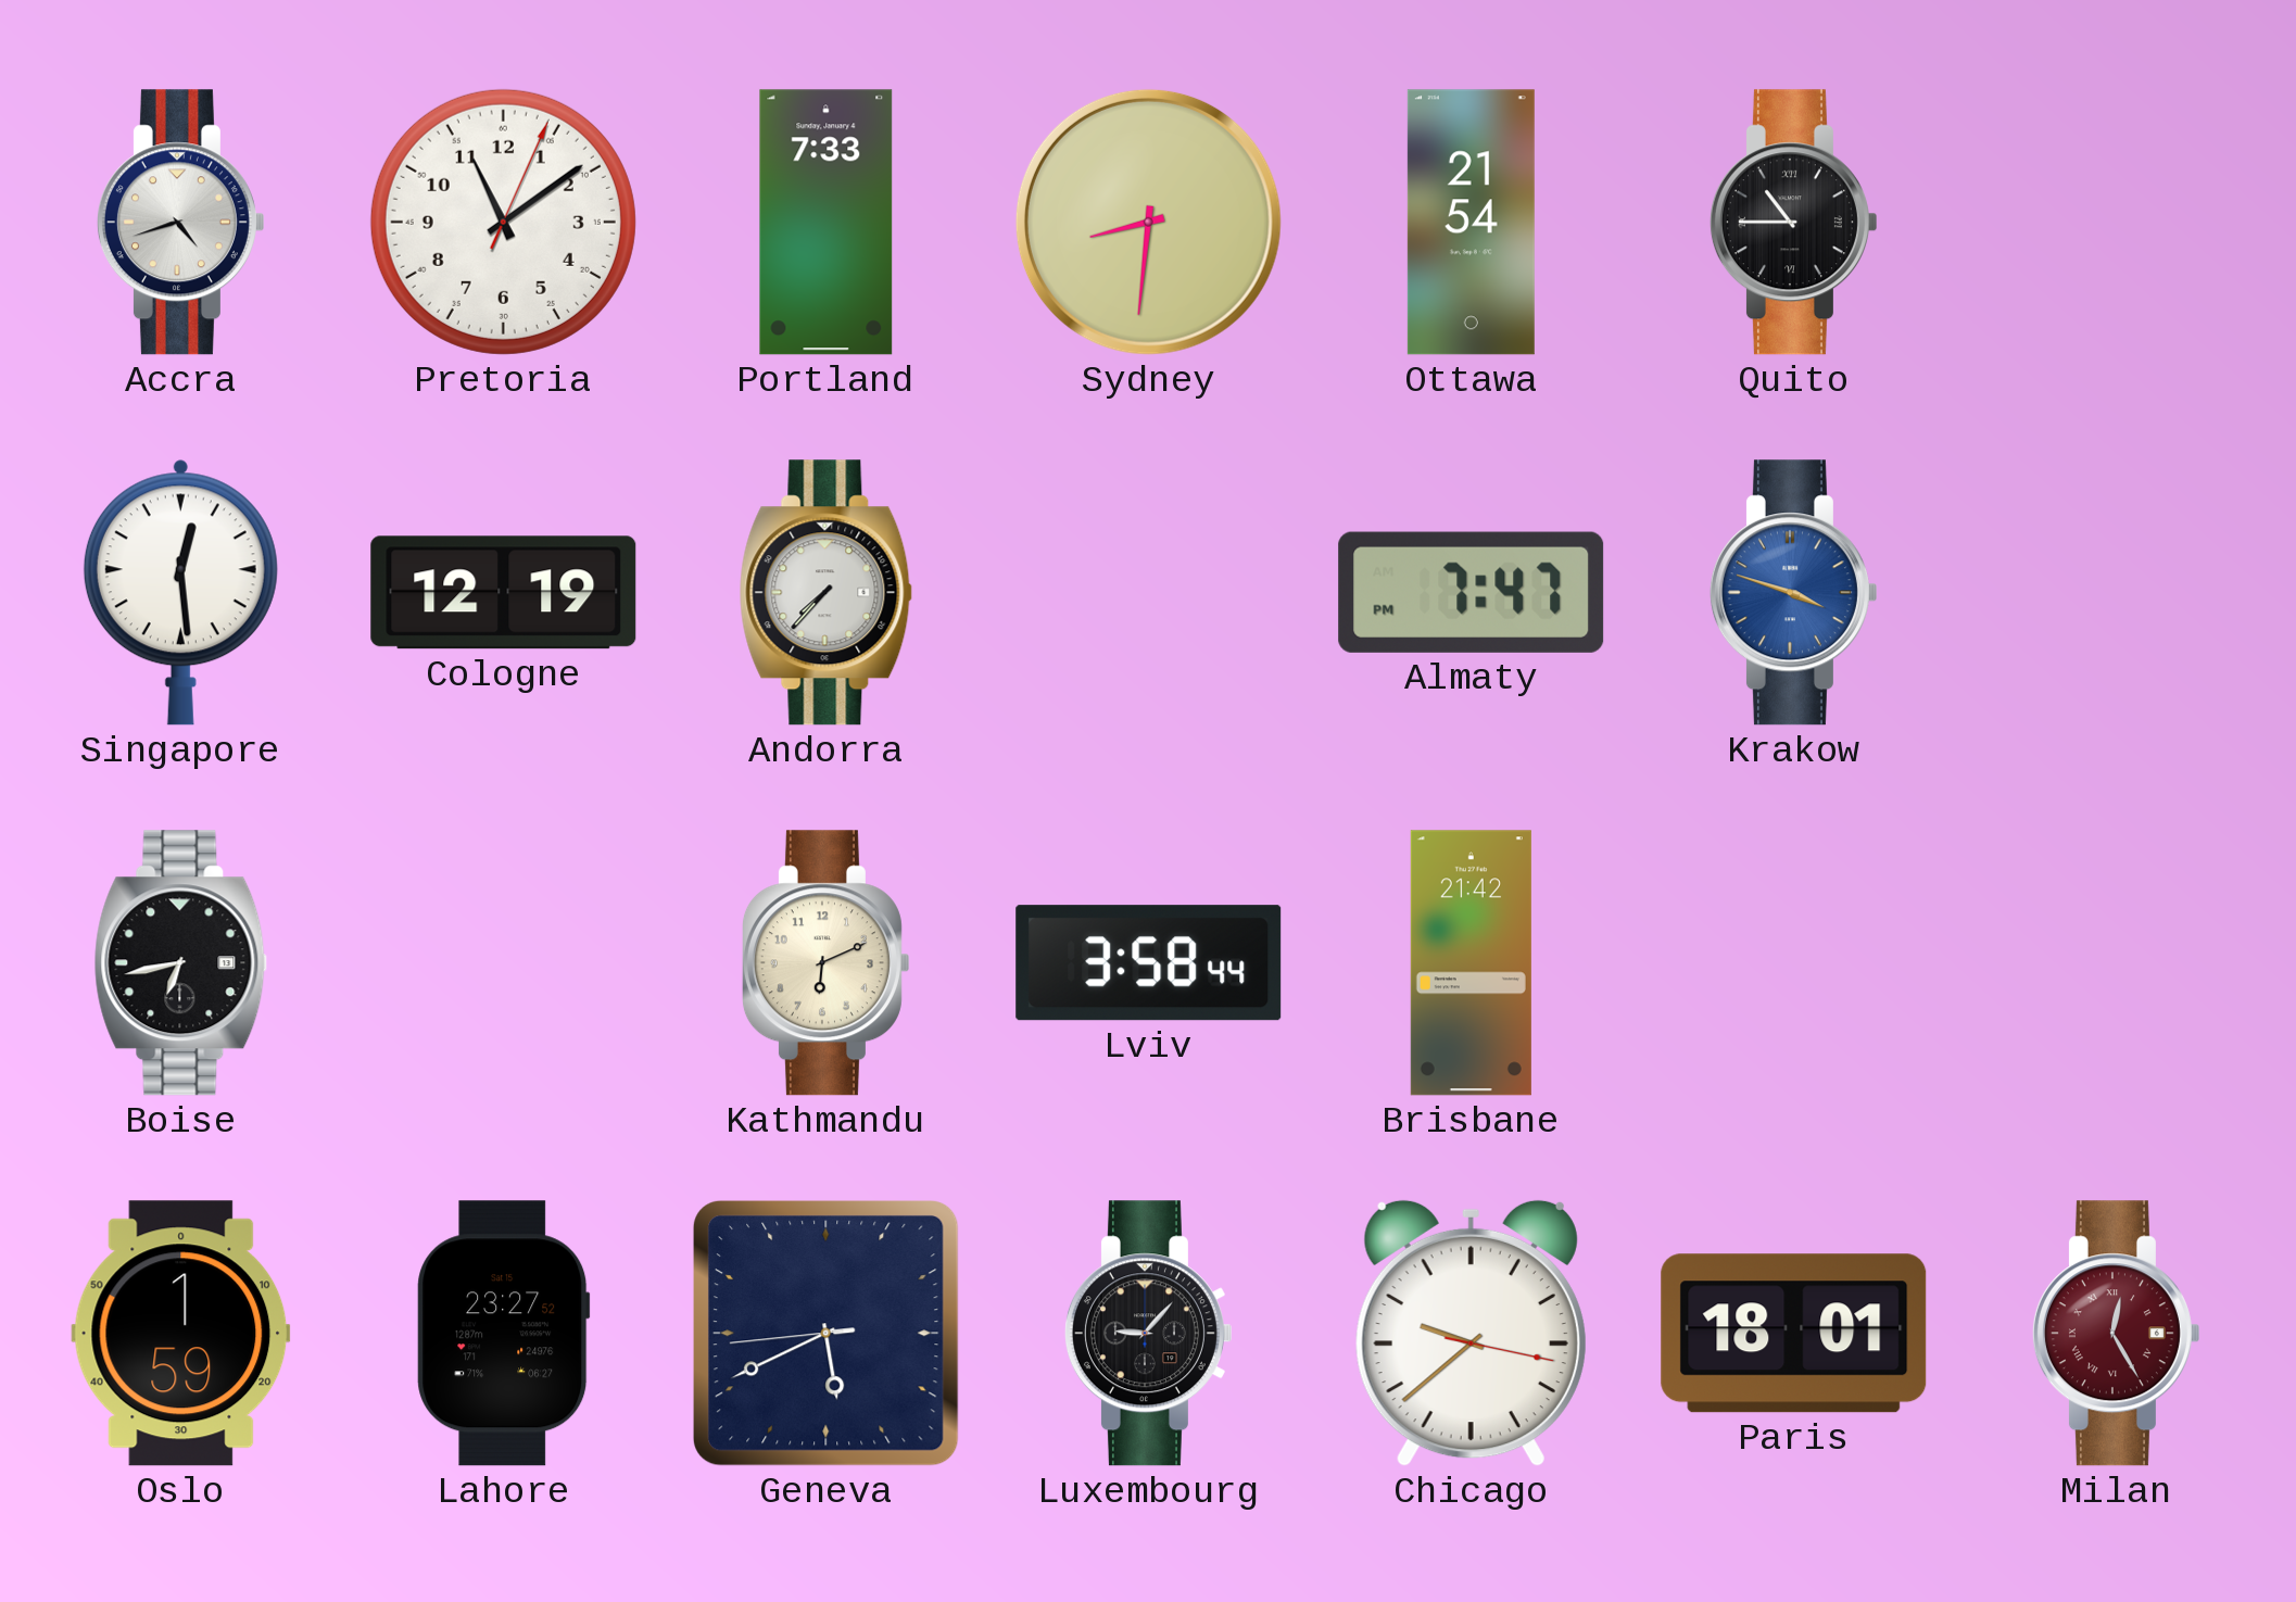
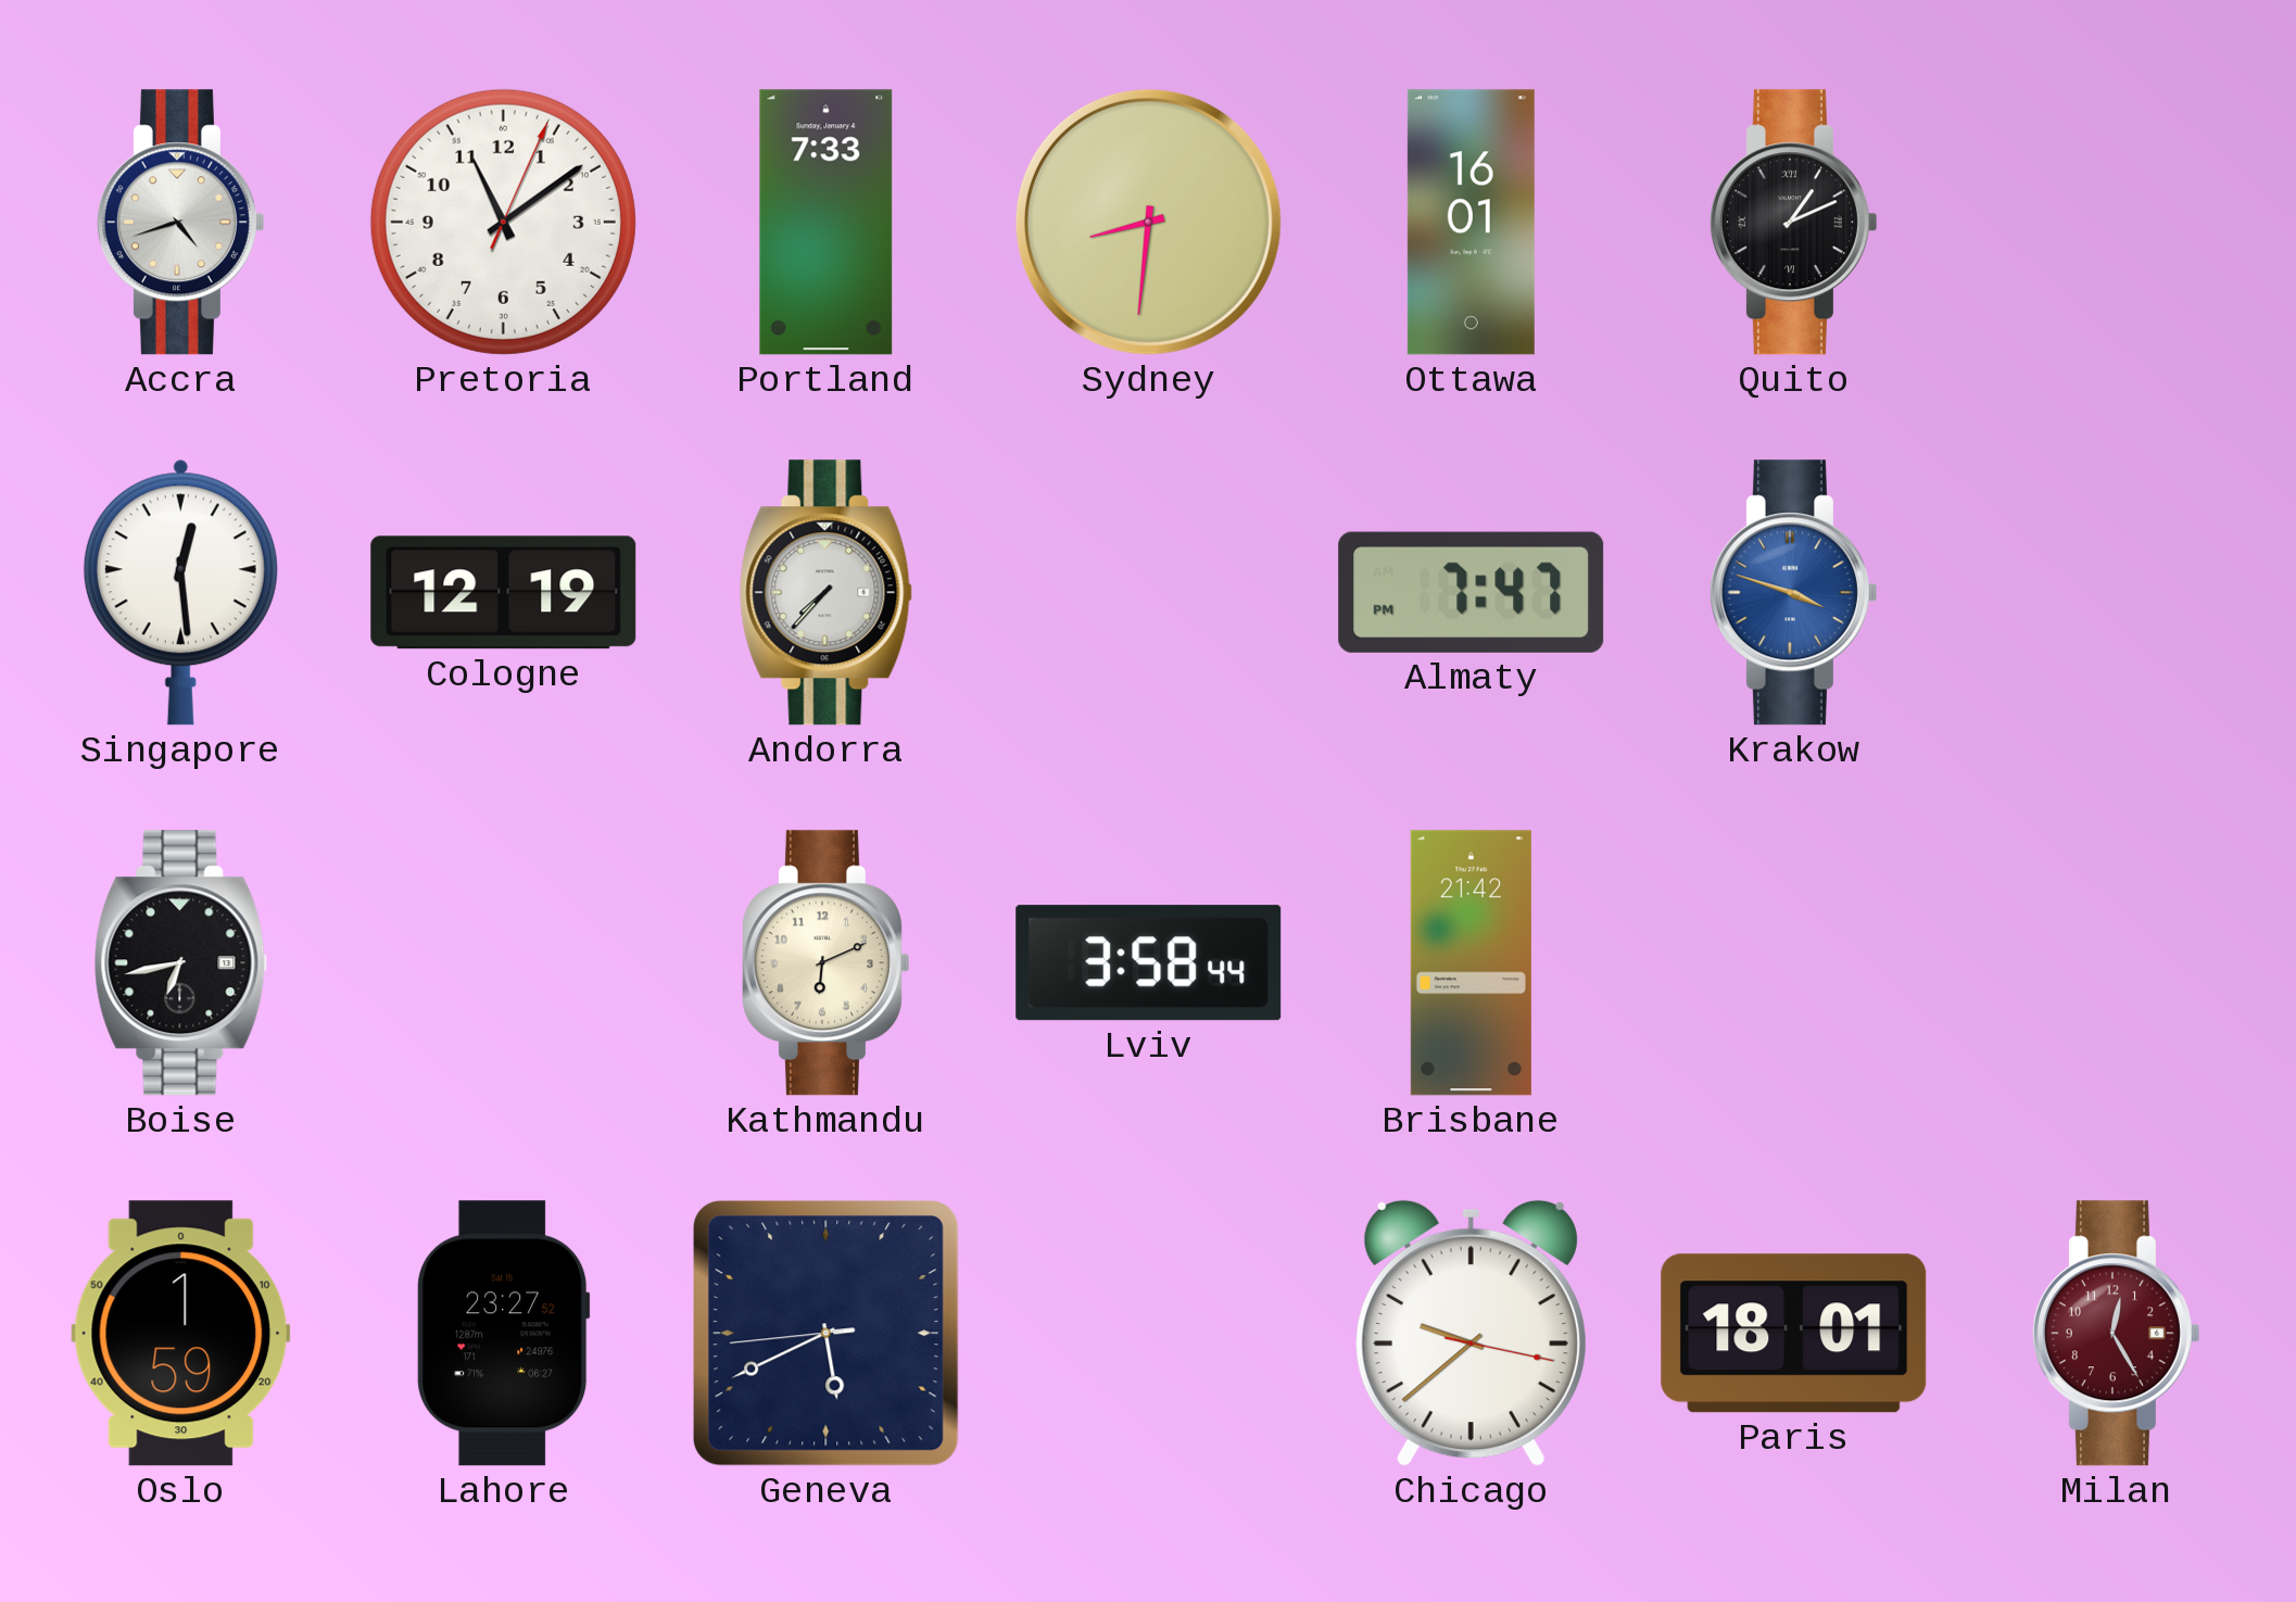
Ottawa: 21:54 -> 16:01 (1471, 223)
Quito: 10:45 -> 1:11 (1793, 223)
Luxembourg: 9:07 -> none (1148, 1334)
Milan numerals: Roman -> Arabic (2116, 1334)
